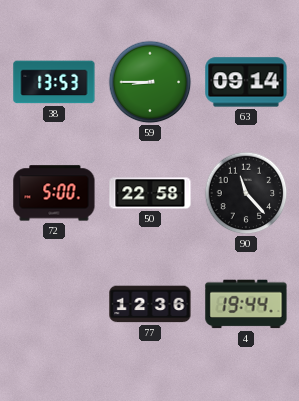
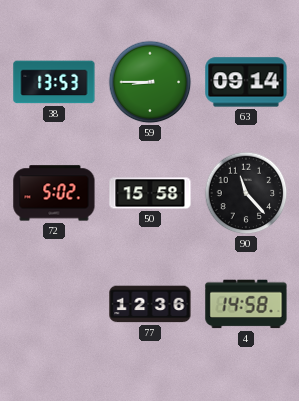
72: 5:00 -> 5:02 (54, 193)
50: 22:58 -> 15:58 (150, 193)
4: 19:44 -> 14:58 (246, 304)
